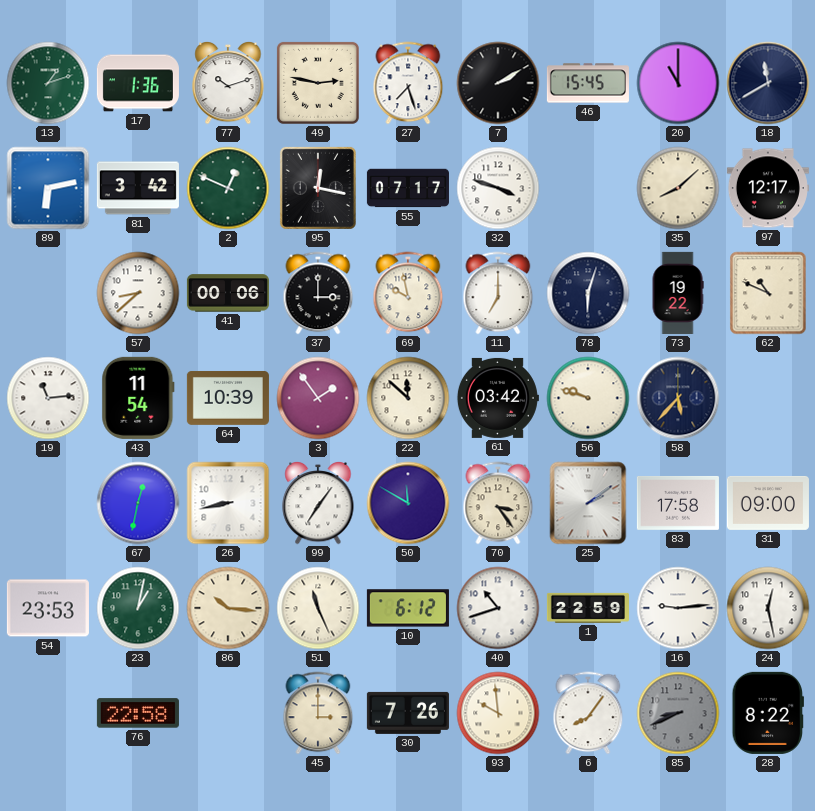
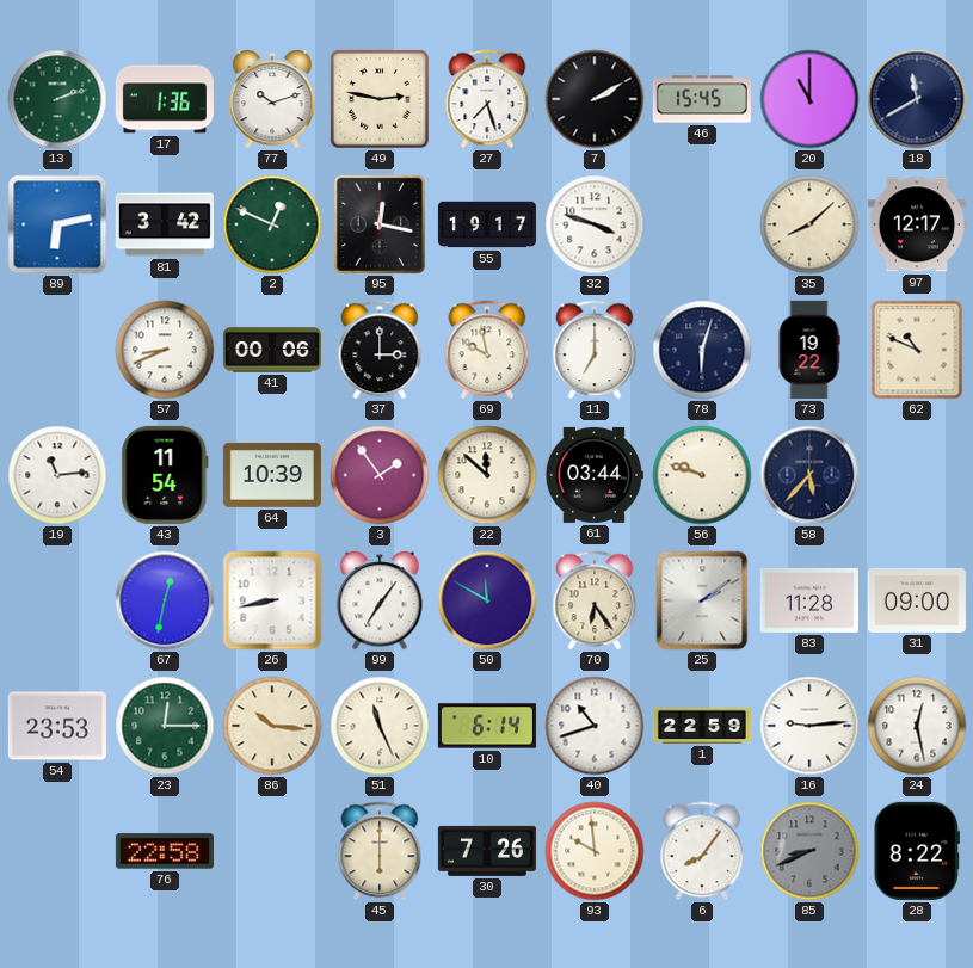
13: 1:12 -> 2:12 (57, 99)
55: 07:17 -> 19:17 (487, 224)
57: 8:38 -> 8:41 (165, 350)
61: 03:42 -> 03:44 (593, 475)
70: 3:24 -> 6:24 (595, 600)
83: 17:58 -> 11:28 (809, 600)
23: 1:02 -> 12:15 (165, 726)
10: 6:12 -> 6:14 (487, 726)
45: 3:00 -> 6:00 (380, 851)
